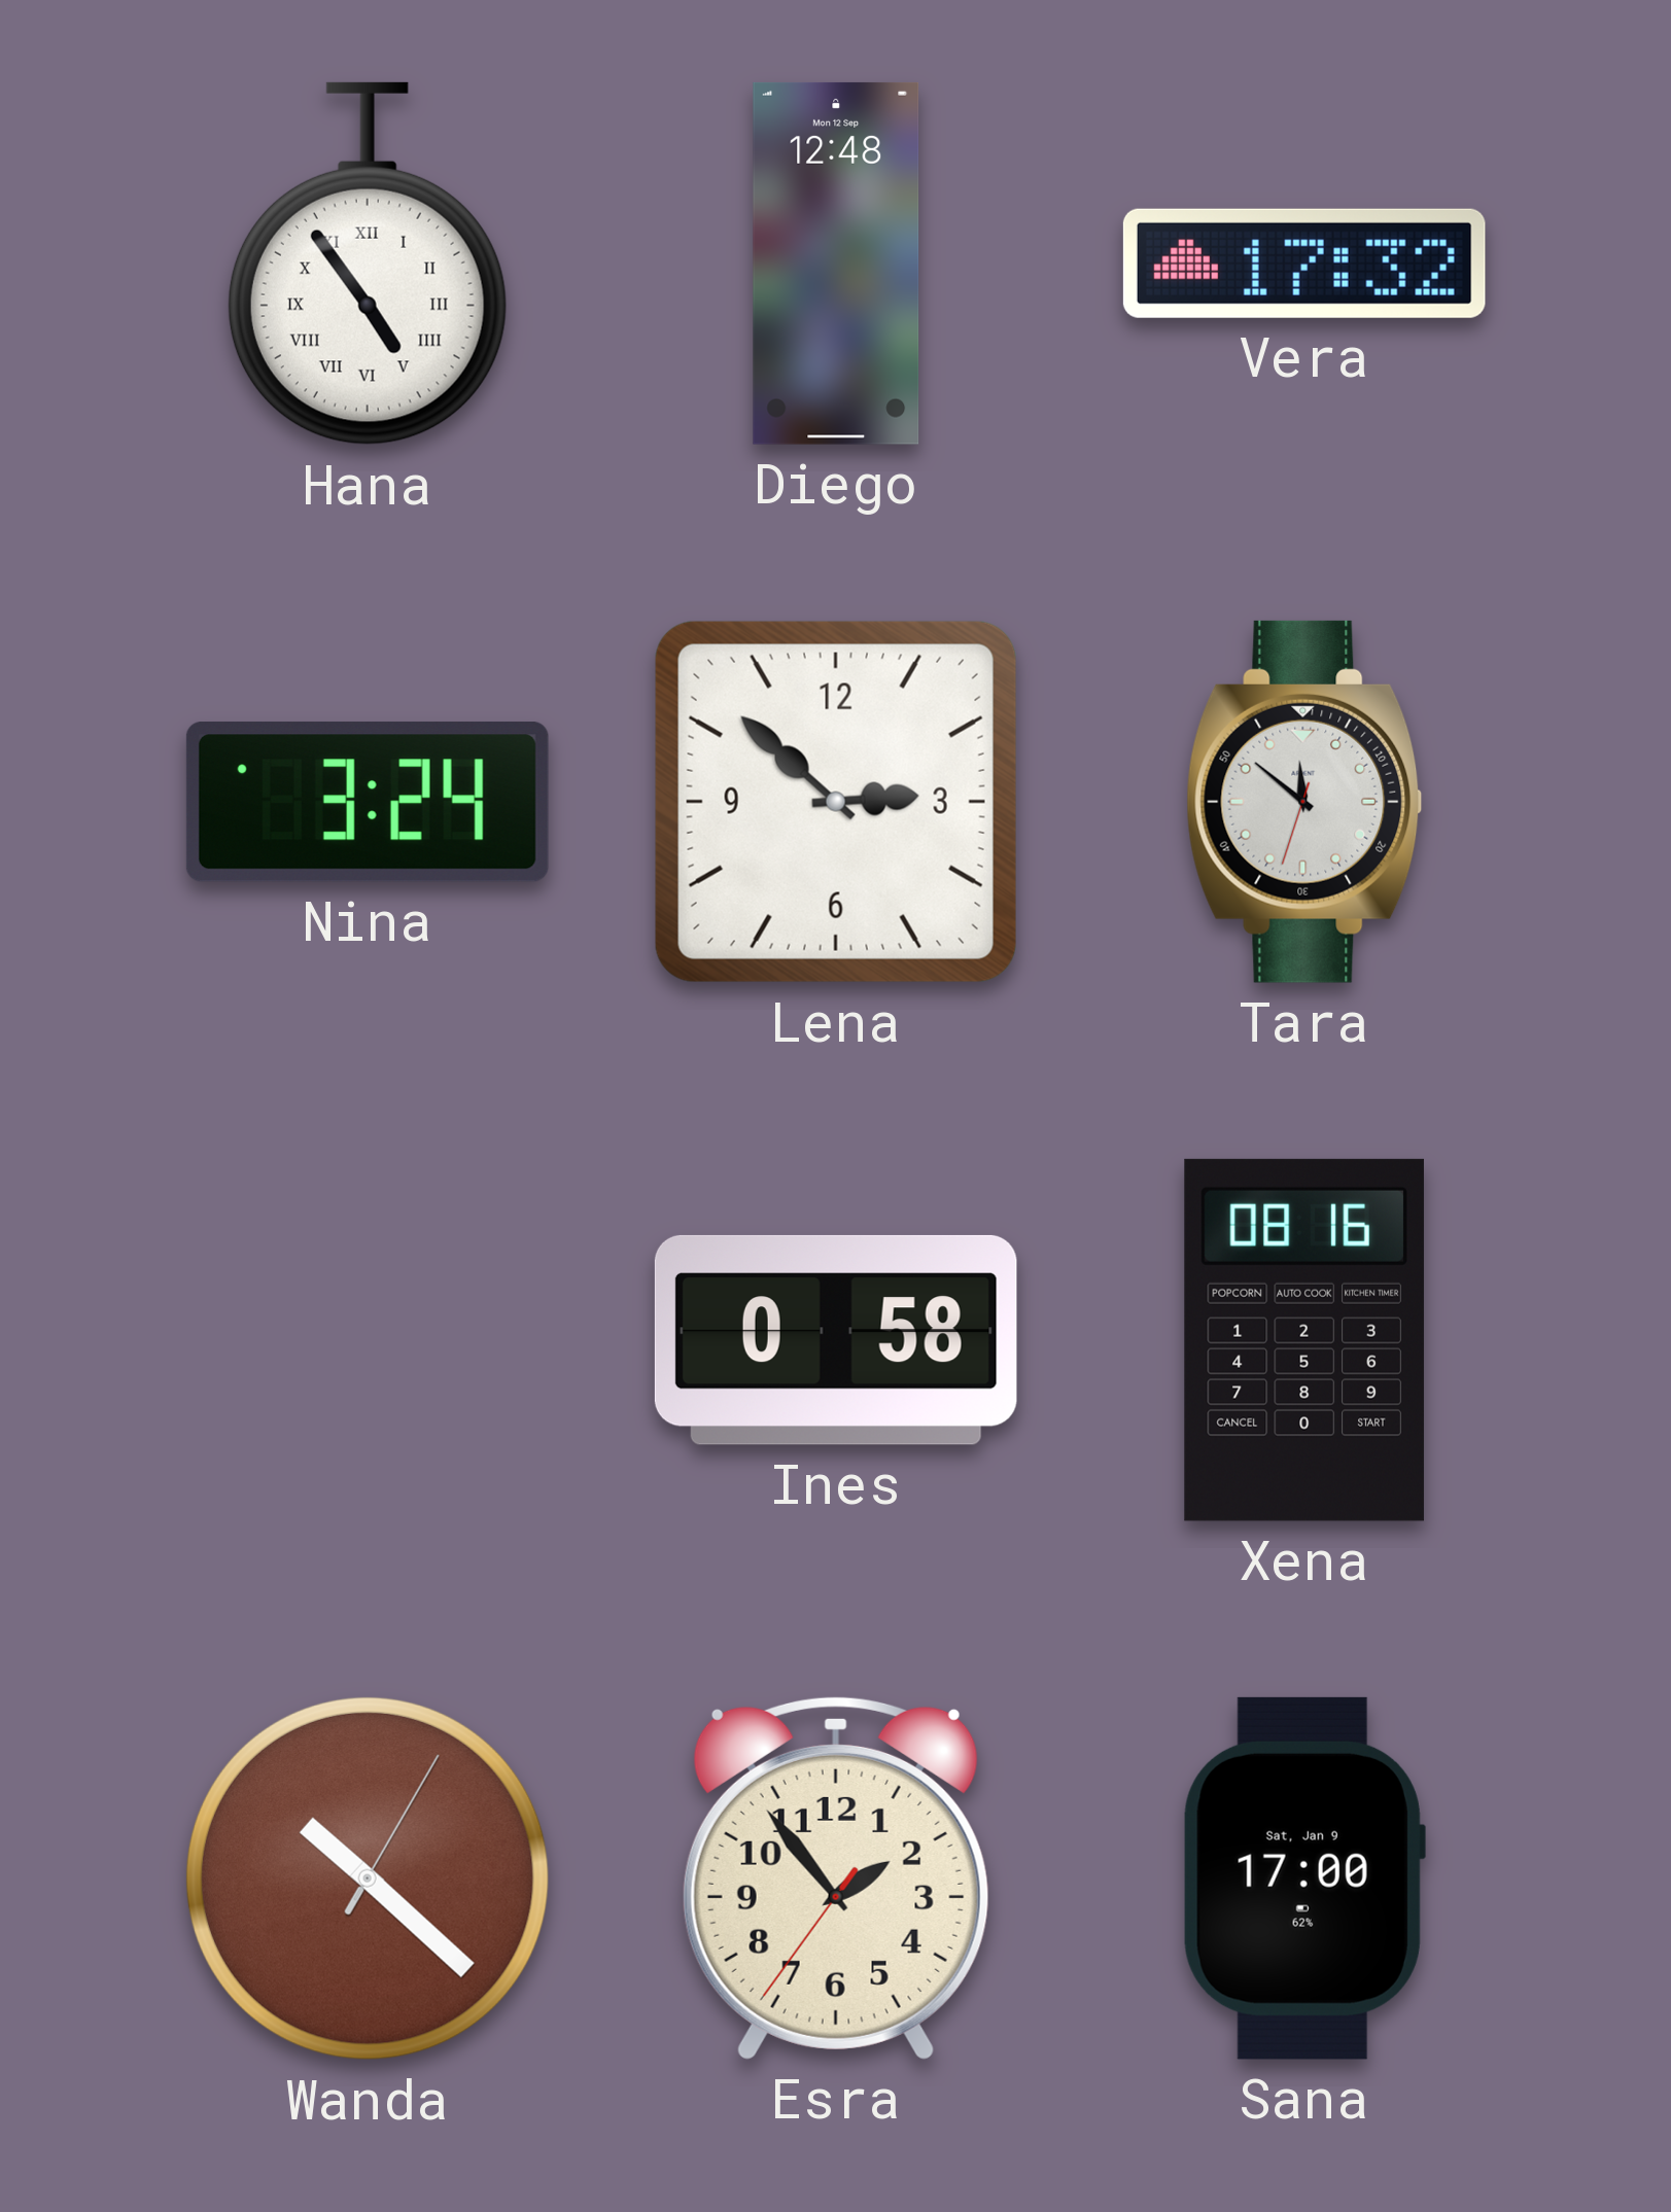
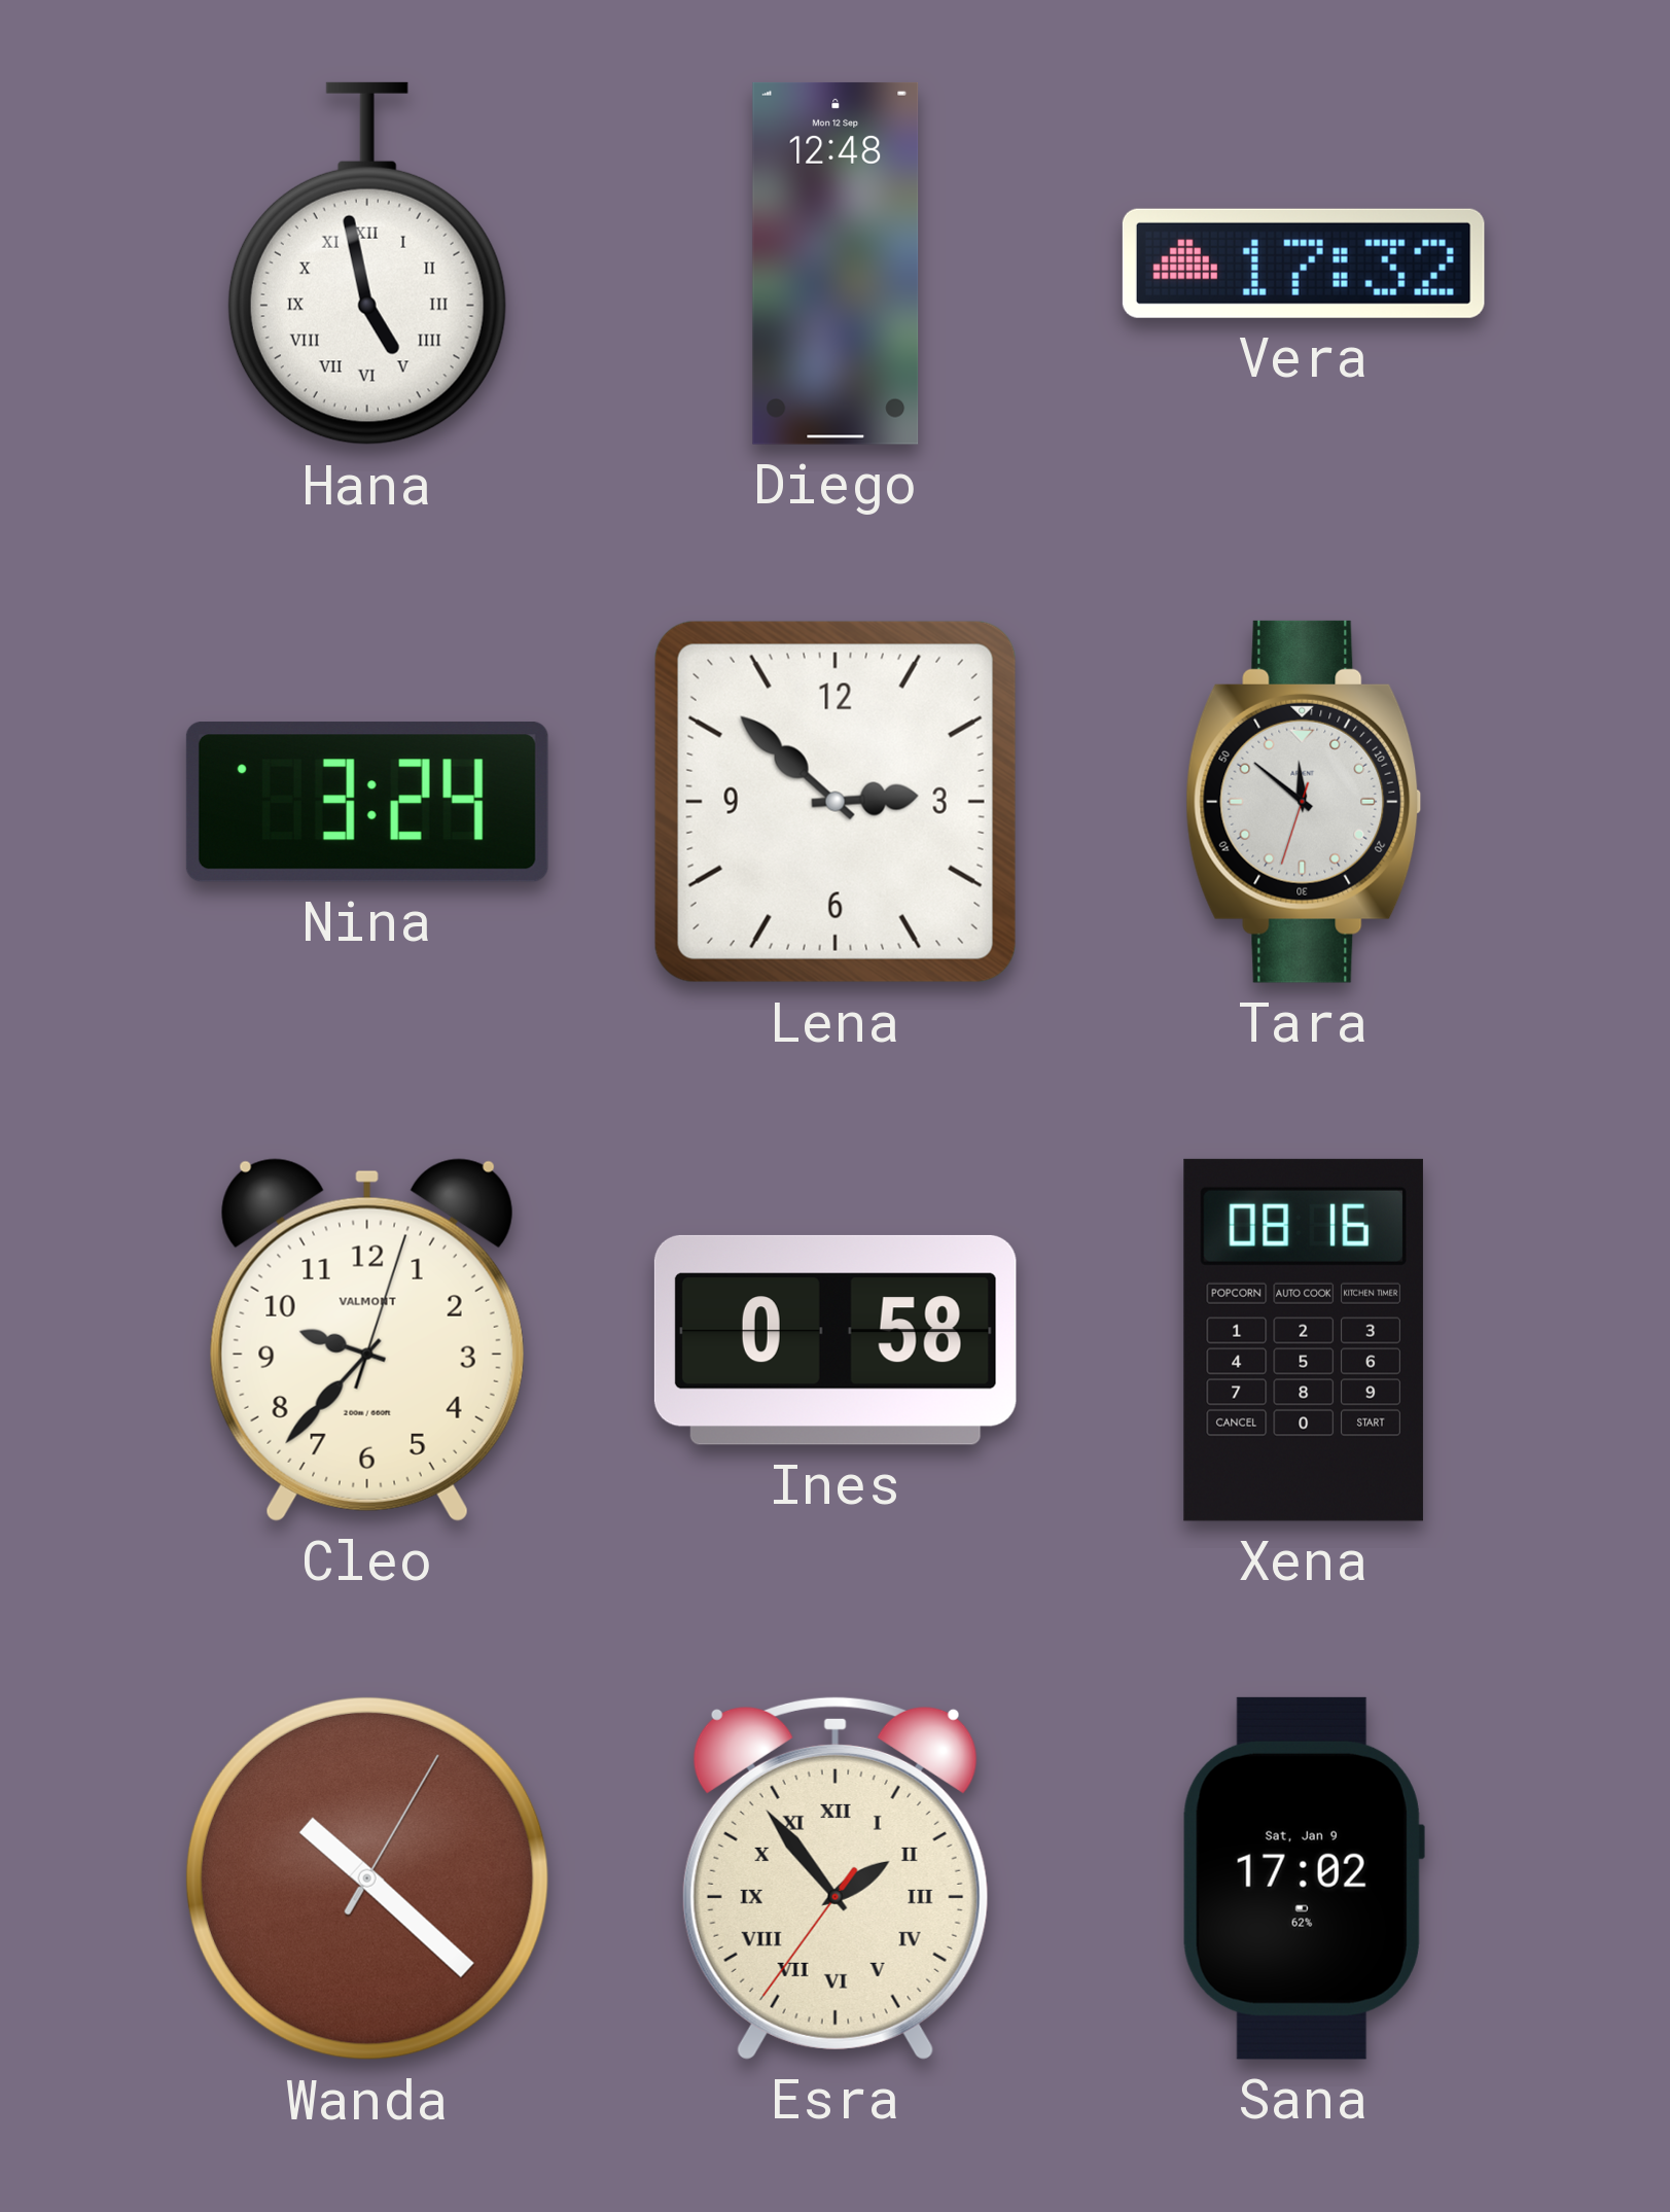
Hana: 4:54 -> 4:58 (367, 264)
Cleo: none -> 9:37 (367, 1340)
Esra numerals: Arabic -> Roman (836, 1877)
Sana: 17:00 -> 17:02 (1303, 1879)
